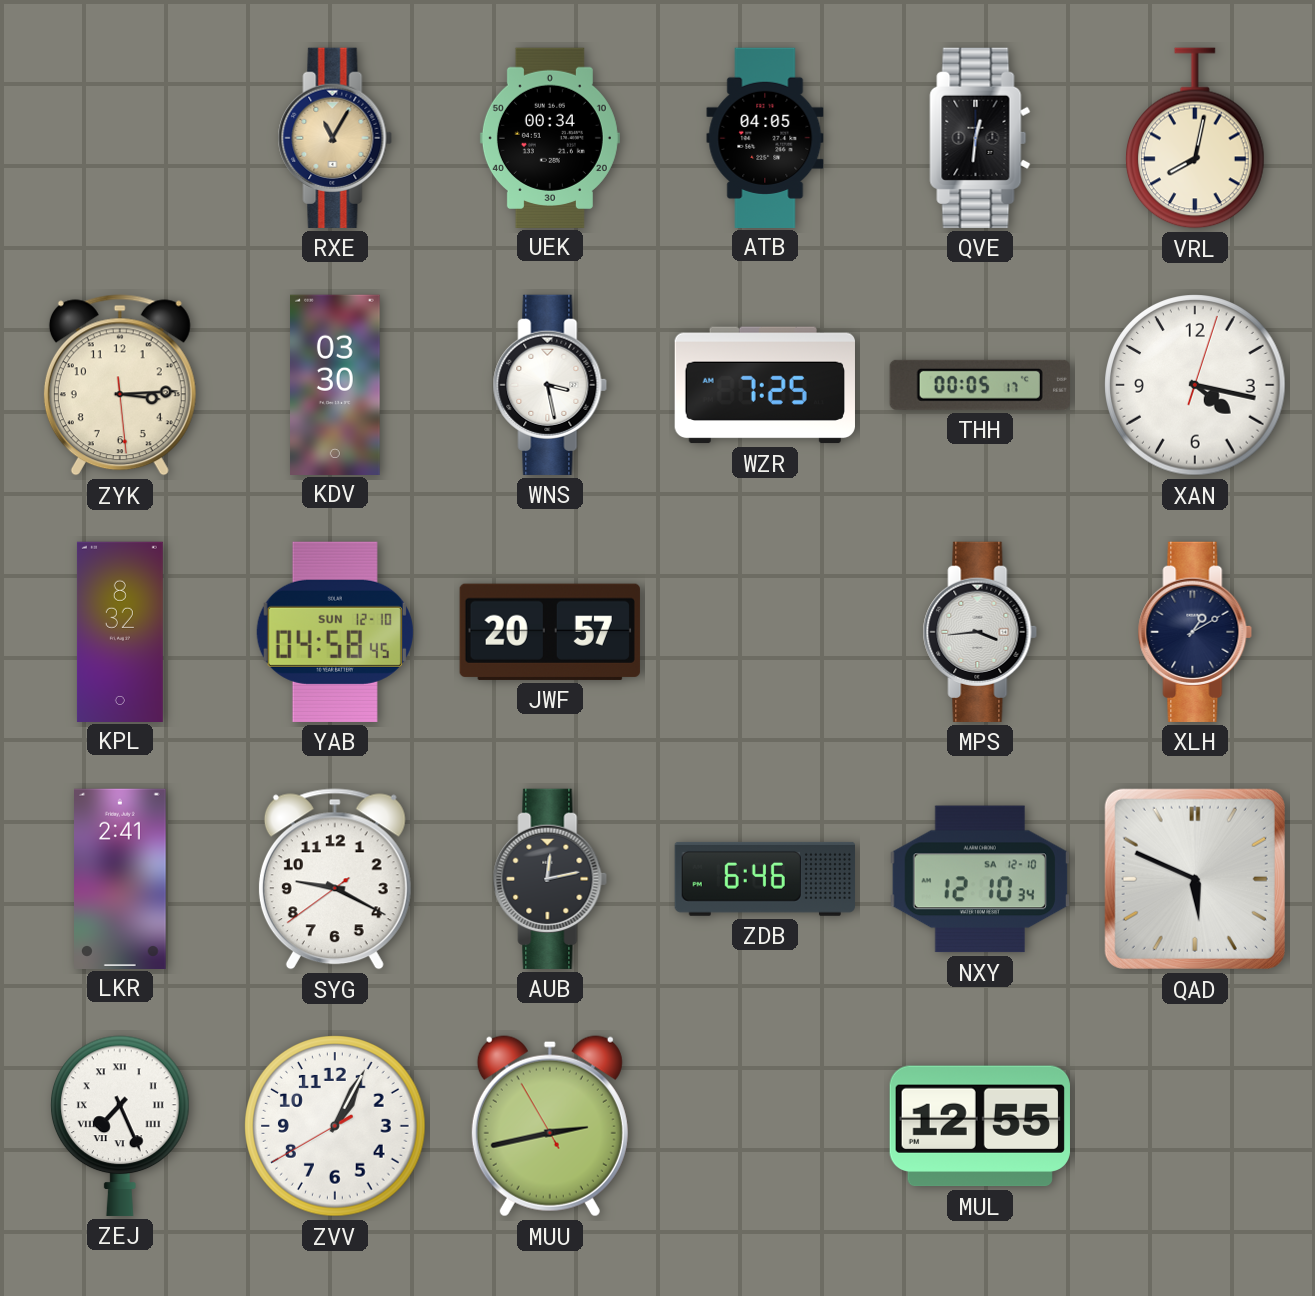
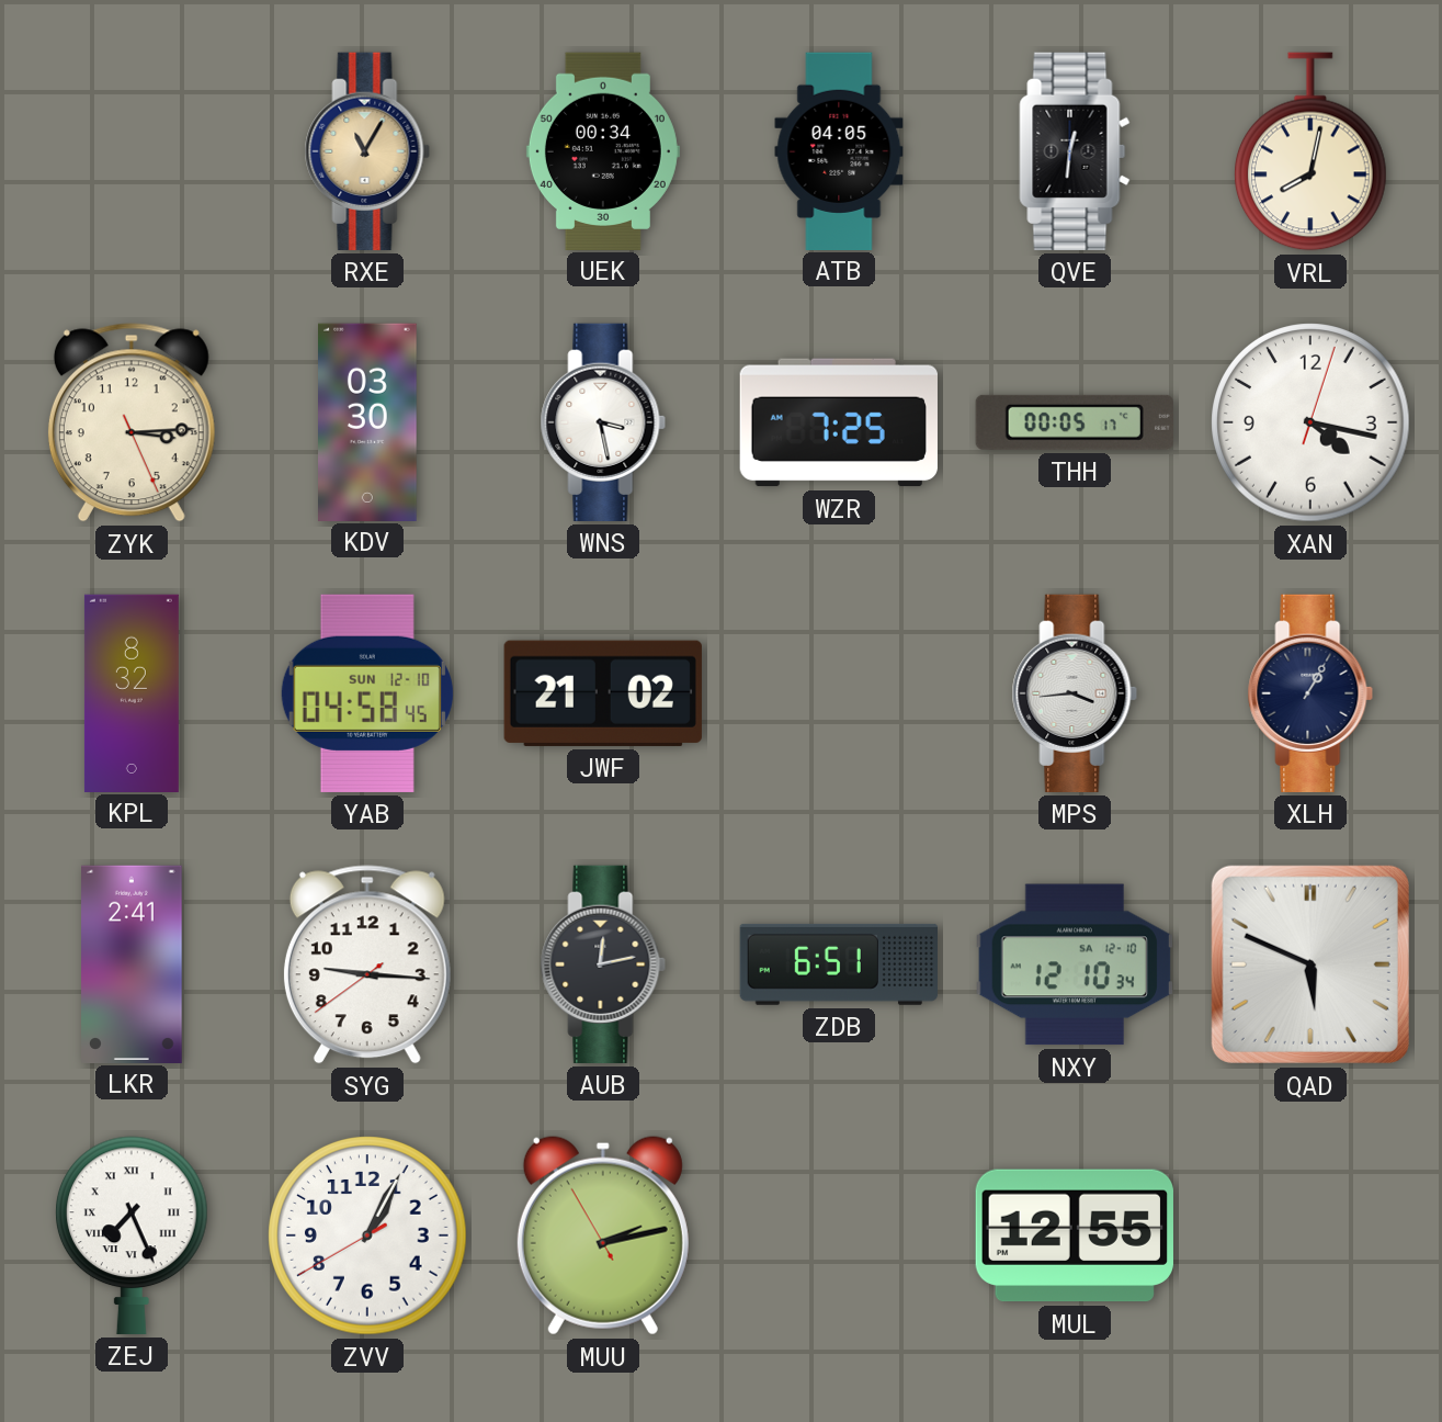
ZYK: 3:14:29 -> 3:14:26 (132, 422)
JWF: 20:57 -> 21:02 (603, 693)
XLH: 1:10 -> 1:05 (1310, 693)
SYG: 9:19 -> 9:15 (367, 964)
ZDB: 6:46 -> 6:51 (838, 964)
MUU: 2:42 -> 2:12 (603, 1235)
